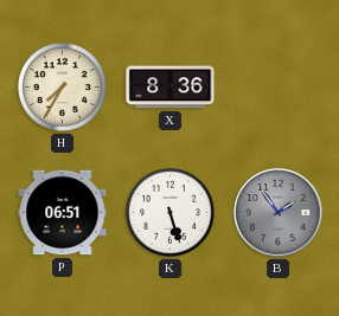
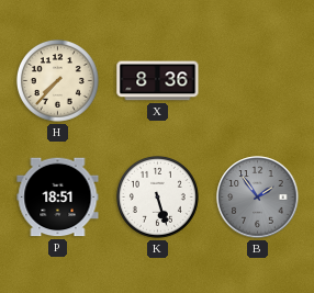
H: 7:35 -> 7:37 (57, 81)
P: 06:51 -> 18:51 (58, 198)
